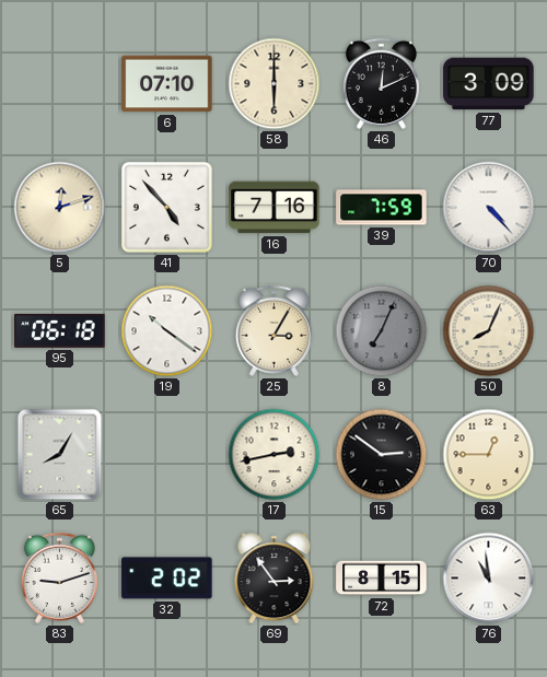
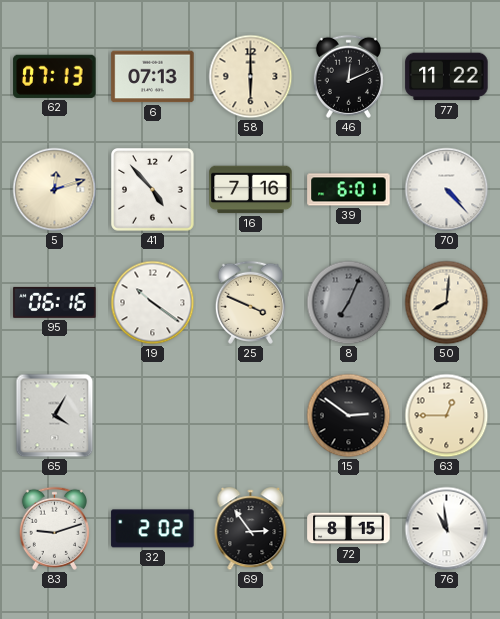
62: none -> 07:13 (55, 76)
6: 07:10 -> 07:13 (153, 77)
77: 3:09 -> 11:22 (447, 77)
39: 7:59 -> 6:01 (349, 190)
95: 06:18 -> 06:16 (55, 302)
25: 3:05 -> 3:49 (250, 302)
50: 8:04 -> 8:01 (447, 303)
65: 8:05 -> 4:05 (55, 416)
17: 2:43 -> none (275, 455)
